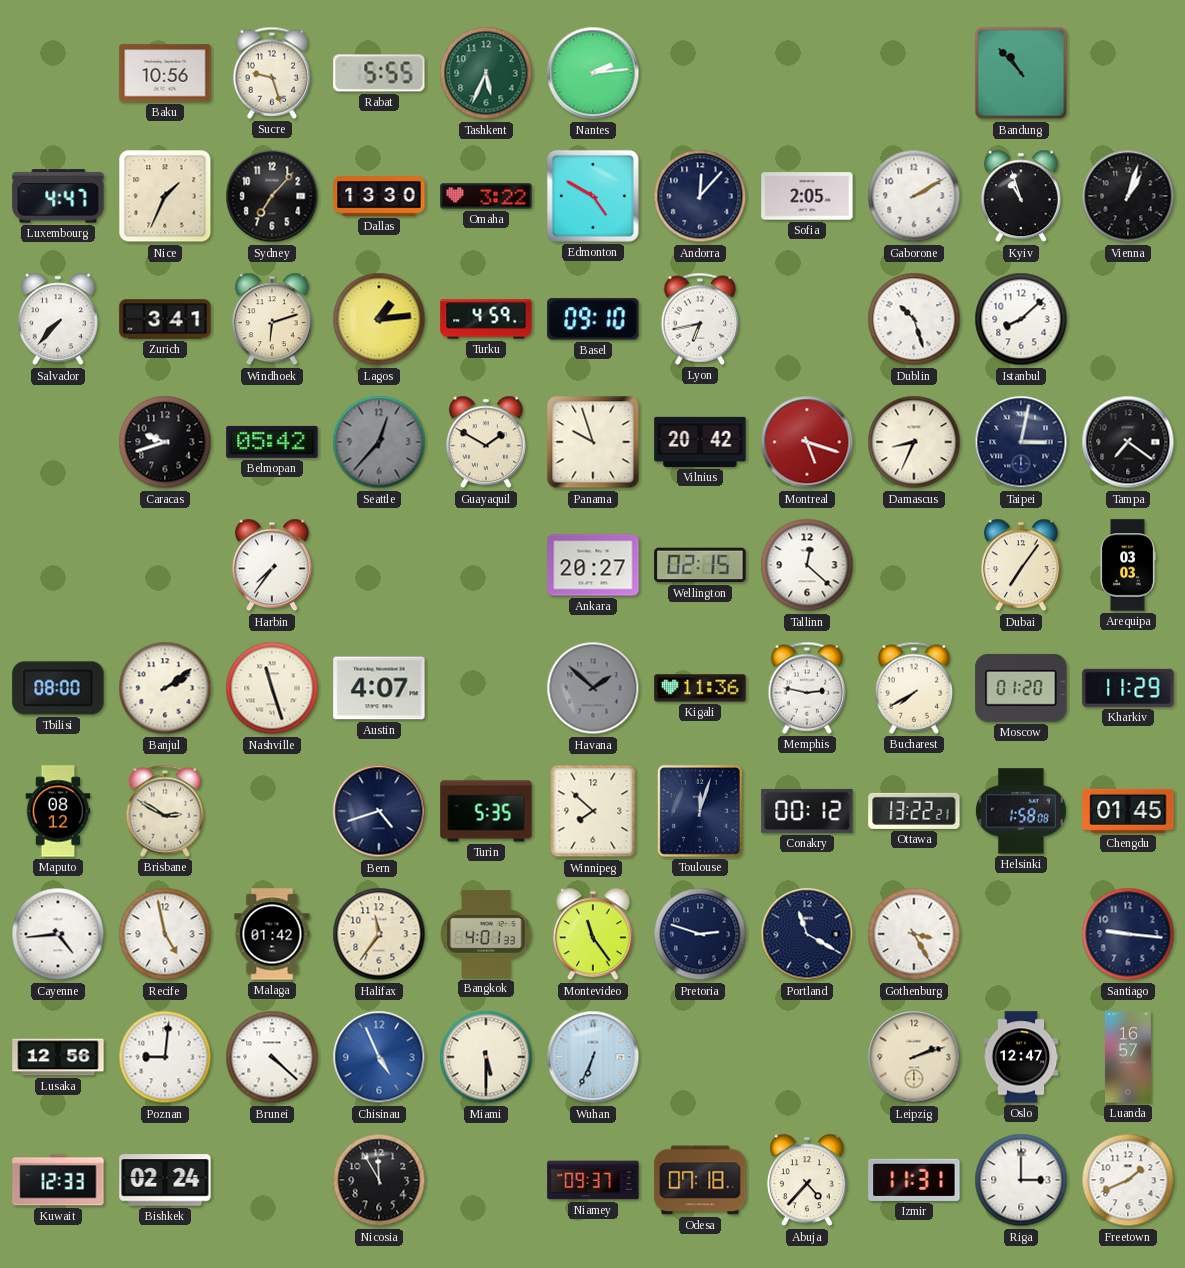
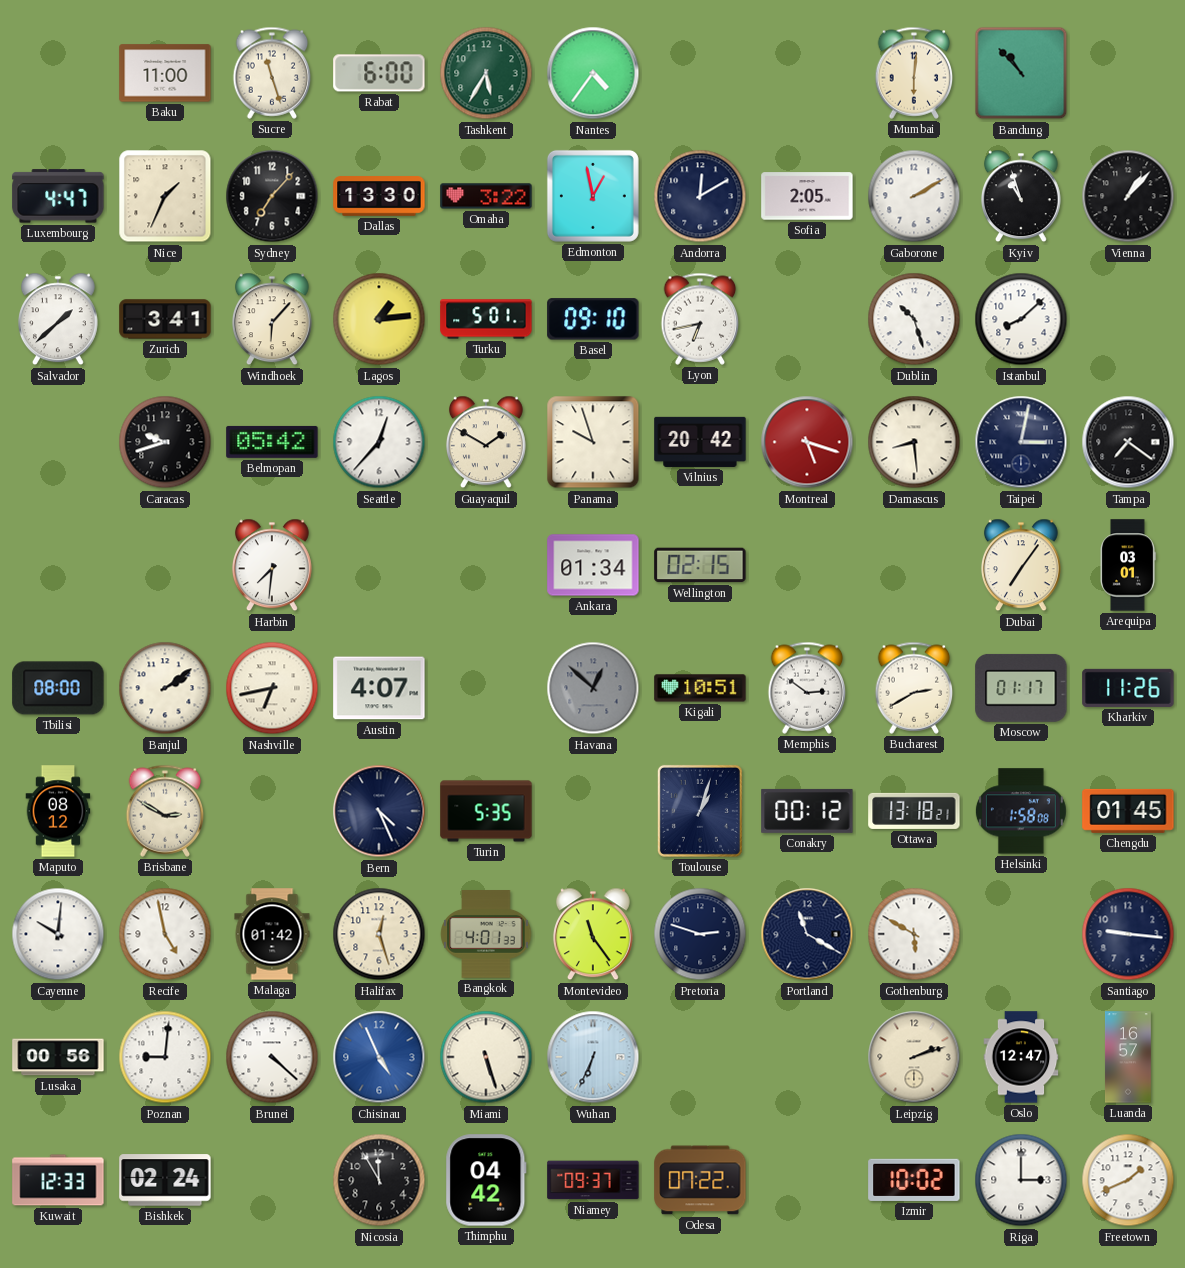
Baku: 10:56 -> 11:00 (165, 73)
Sucre: 9:27 -> 11:27 (272, 73)
Rabat: 5:55 -> 6:00 (379, 73)
Tashkent: 5:34 -> 5:35 (486, 73)
Nantes: 2:14 -> 4:36 (593, 73)
Mumbai: none -> 6:01 (914, 73)
Edmonton: 4:50 -> 12:58 (593, 196)
Andorra: 12:07 -> 12:10 (700, 196)
Vienna: 1:03 -> 1:07 (1128, 196)
Salvador: 7:37 -> 1:38 (58, 319)
Windhoek: 6:12 -> 6:07 (272, 319)
Turku: 4:59 -> 5:01 (486, 319)
Seattle dial: grey -> white (379, 442)
Damascus: 8:34 -> 8:29 (914, 442)
Harbin: 7:36 -> 7:31 (272, 565)
Ankara: 20:27 -> 01:34 (593, 565)
Tallinn: 12:22 -> none (807, 565)
Arequipa: 03:03 -> 03:01 (1128, 565)
Nashville: 11:27 -> 6:43 (272, 688)
Havana: 1:52 -> 12:52 (593, 688)
Kigali: 11:36 -> 10:51 (700, 688)
Memphis: 2:47 -> 2:51 (807, 688)
Bucharest: 7:40 -> 2:40 (914, 688)
Moscow: 01:20 -> 01:17 (1021, 688)
Kharkiv: 11:29 -> 11:26 (1128, 688)
Bern: 4:42 -> 4:26 (379, 811)
Winnipeg: 7:52 -> none (593, 811)
Toulouse: 12:03 -> 1:03 (700, 811)
Ottawa: 13:22 -> 13:18 (914, 811)
Cayenne: 4:44 -> 10:01 (58, 934)
Halifax: 11:36 -> 12:27 (379, 934)
Gothenburg: 3:25 -> 5:50 (914, 934)
Lusaka: 12:56 -> 00:56 (58, 1057)
Miami: 5:30 -> 5:27 (486, 1057)
Thimphu: none -> 04:42 (486, 1180)
Odesa: 07:18 -> 07:22 (700, 1180)
Abuja: 4:37 -> none (807, 1180)
Izmir: 11:31 -> 10:02 (914, 1180)
